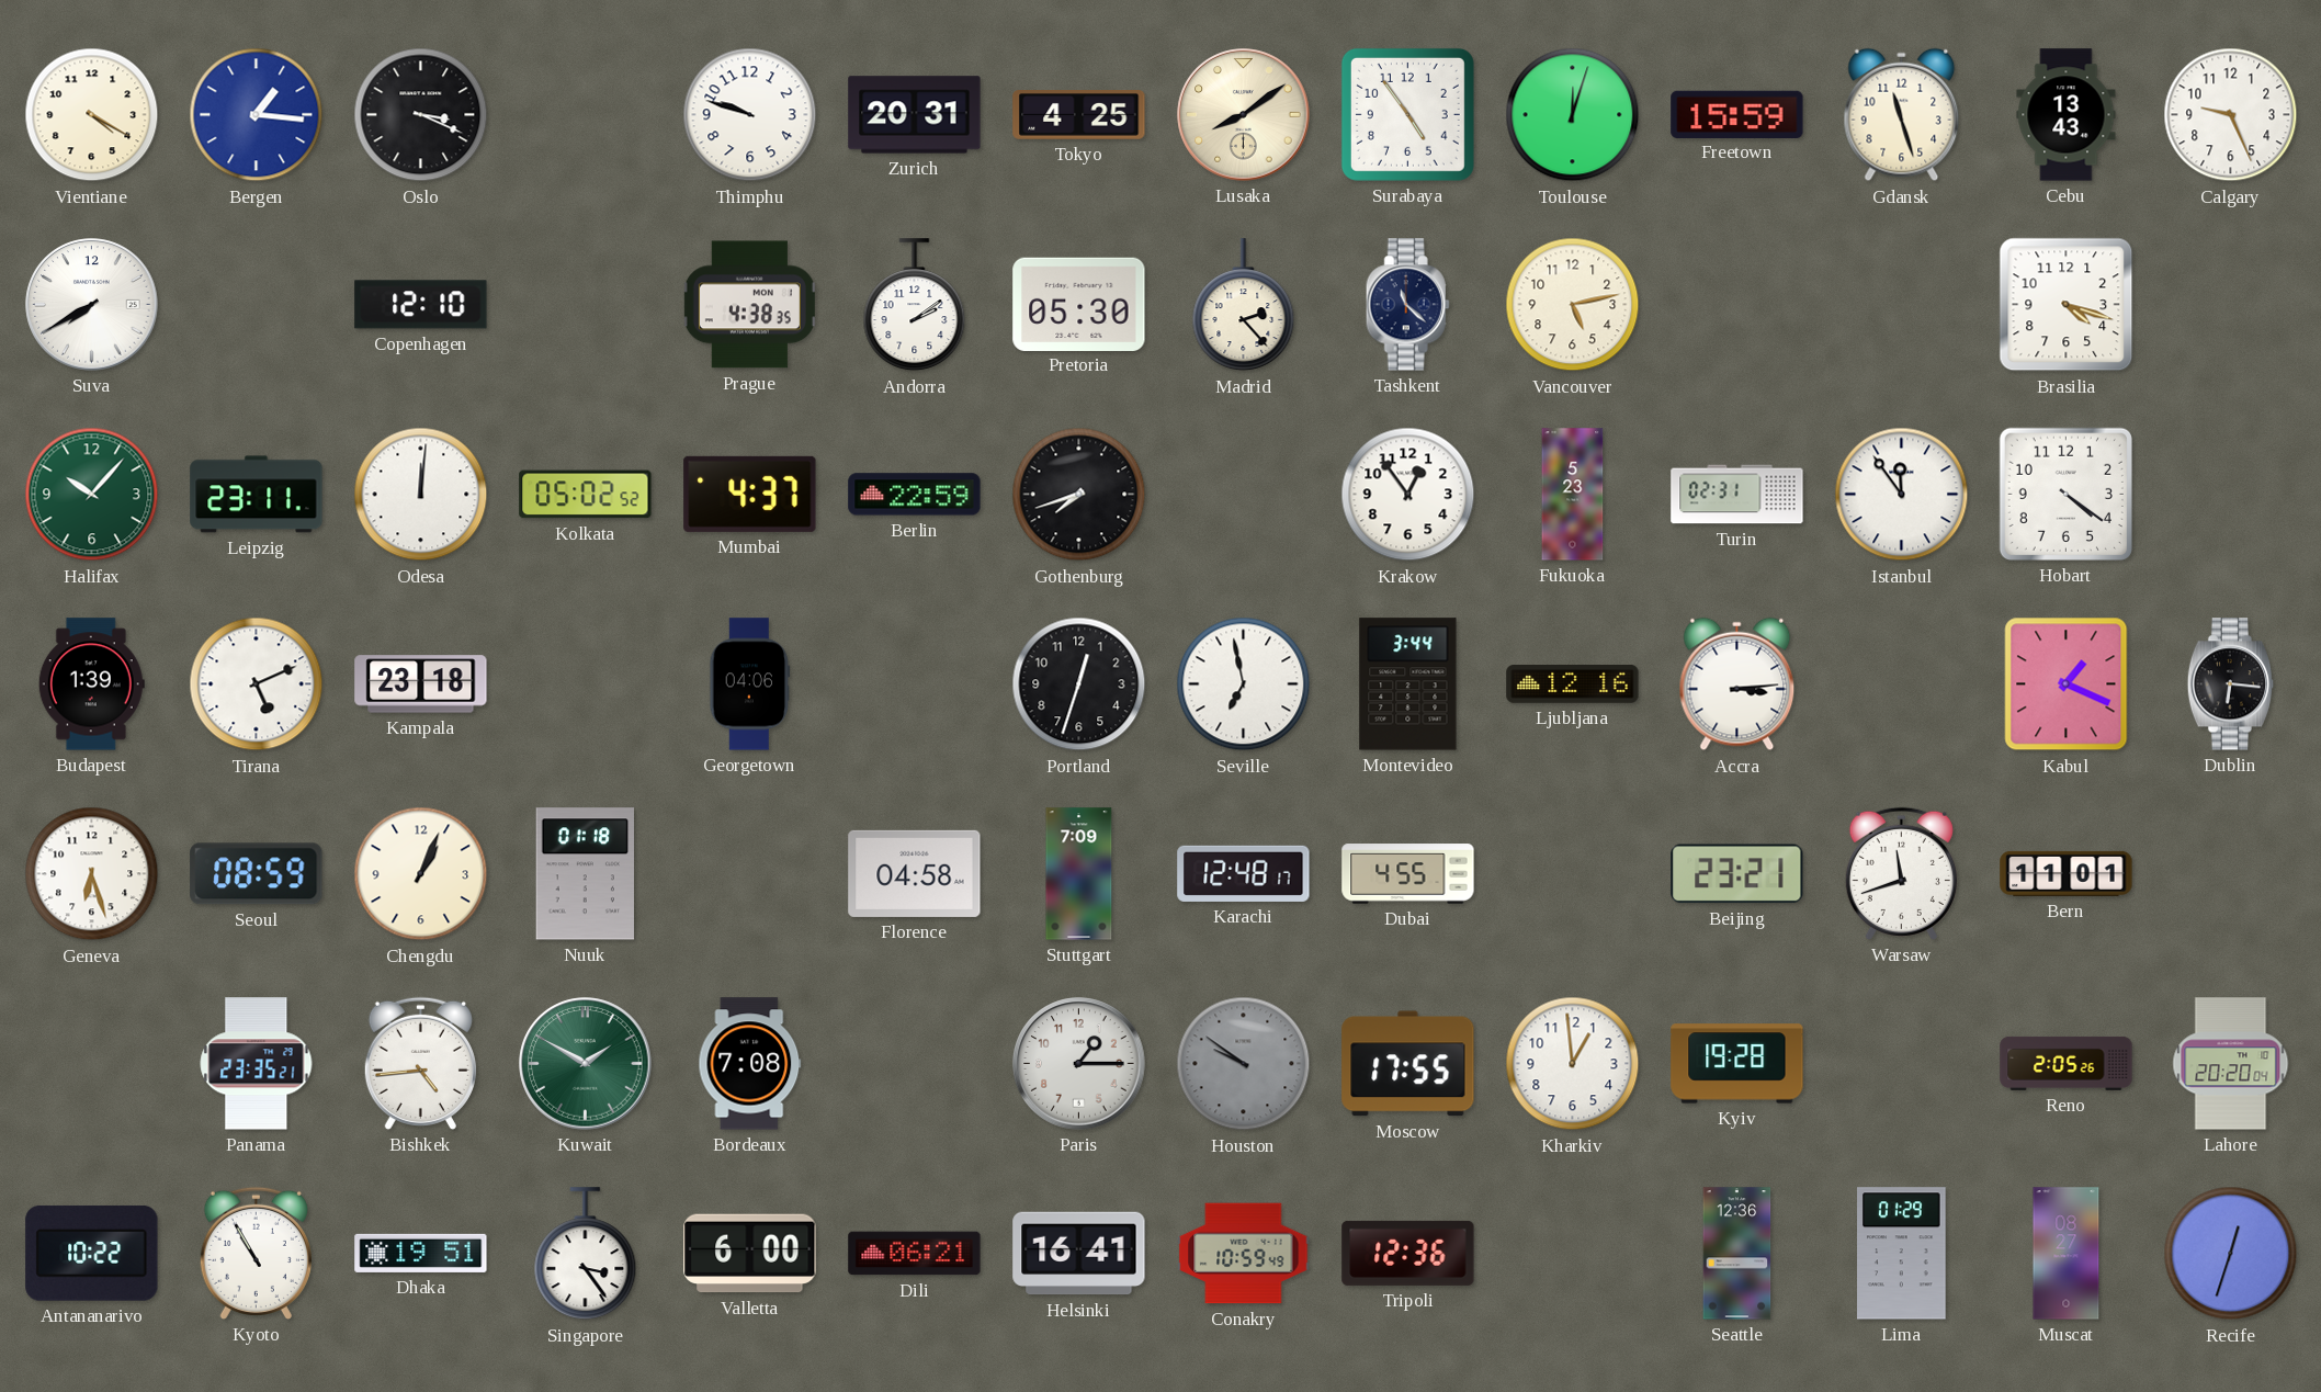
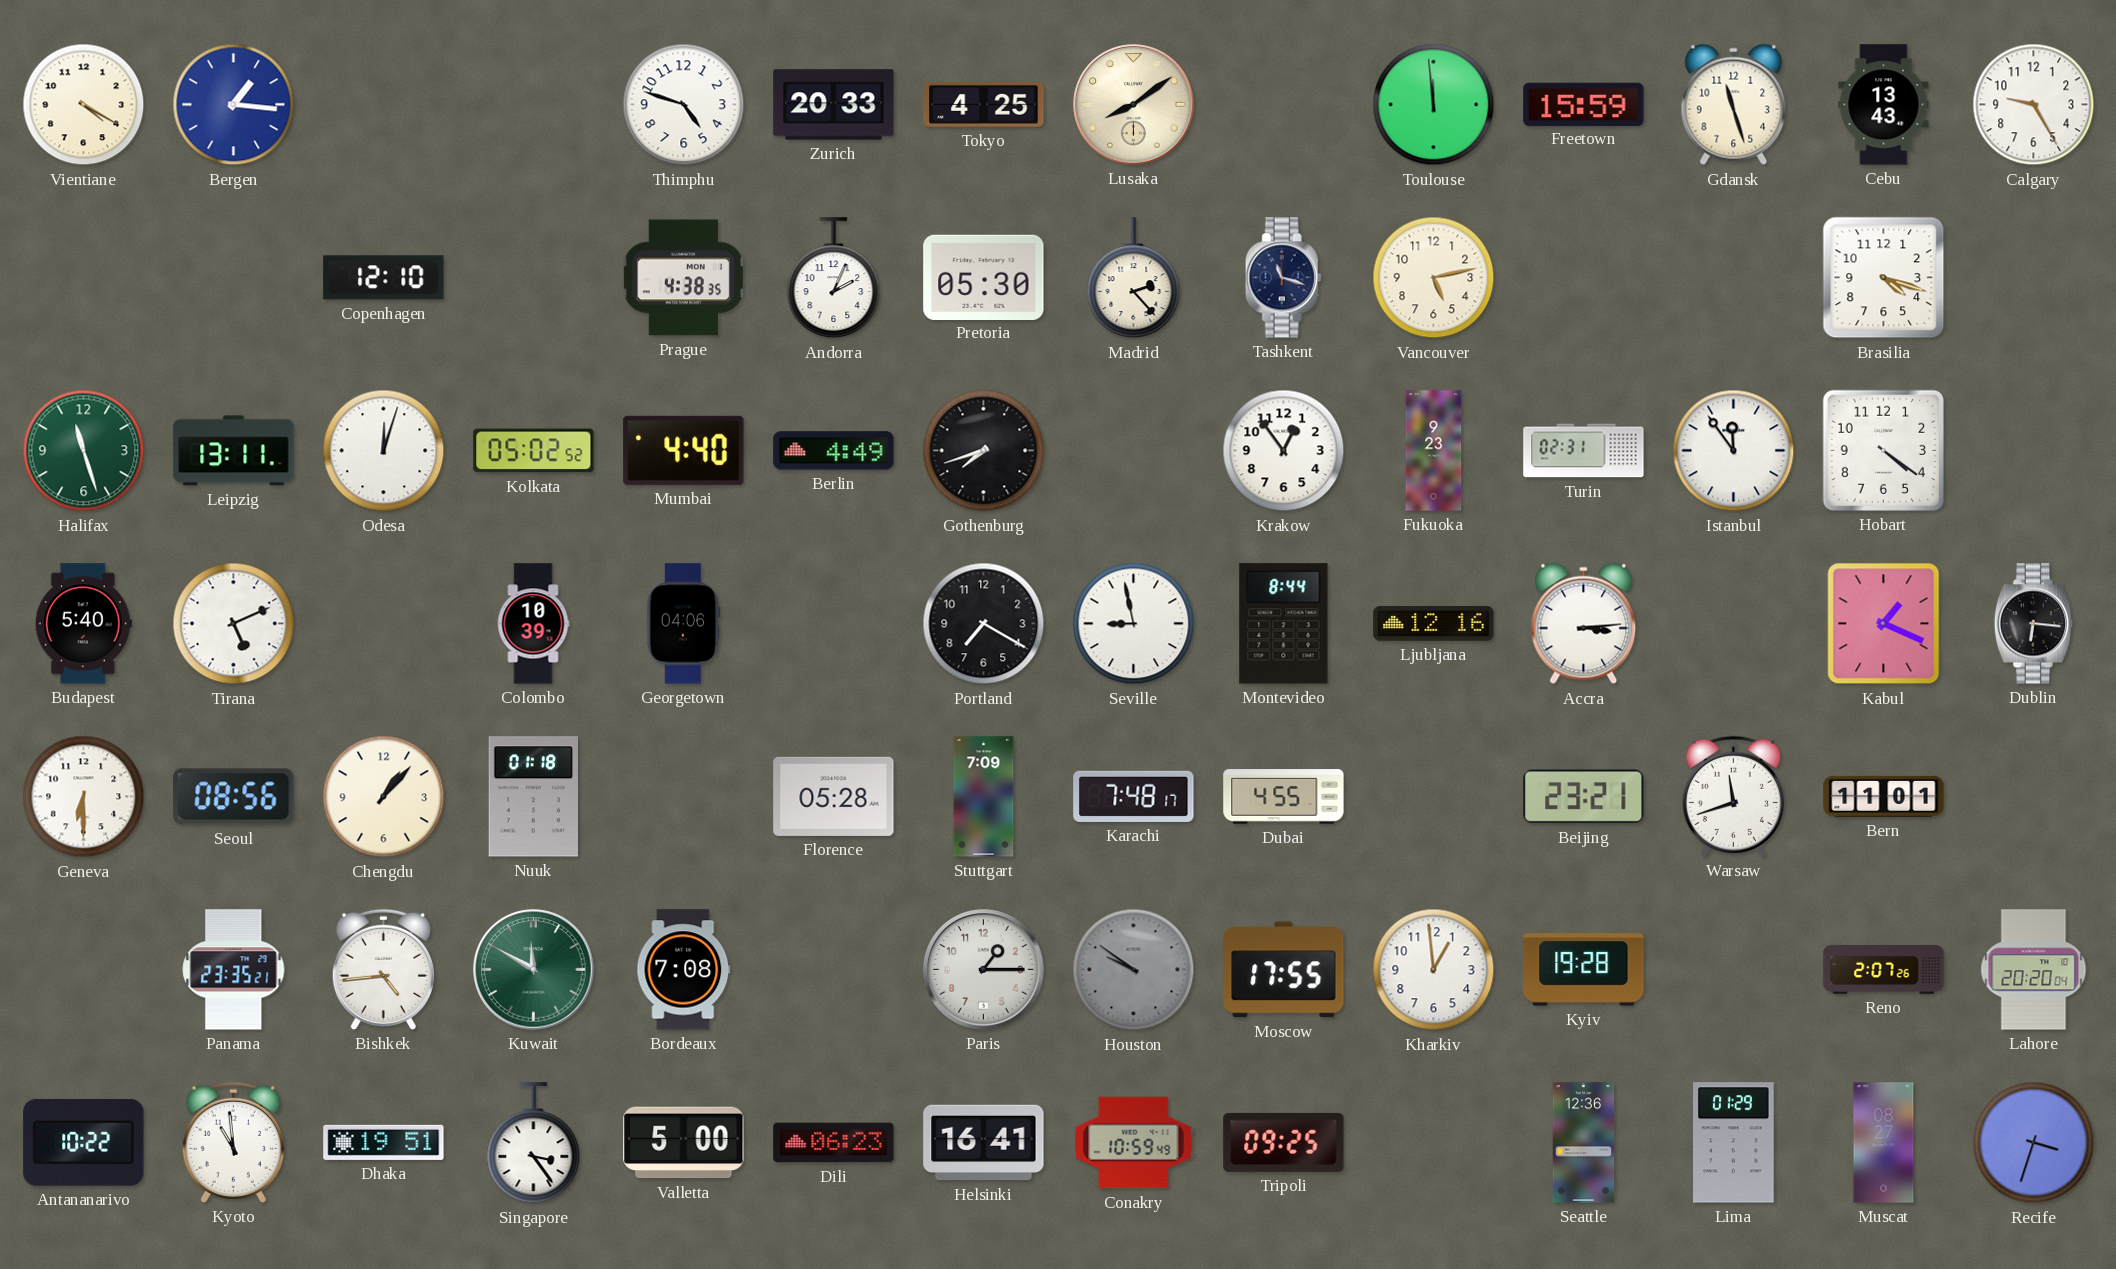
Oslo: 3:19 -> none (421, 115)
Thimphu: 9:48 -> 4:48 (684, 105)
Zurich: 20:31 -> 20:33 (834, 105)
Surabaya: 4:54 -> none (1407, 114)
Toulouse: 12:03 -> 11:59 (1434, 105)
Calgary: 9:26 -> 9:25 (2034, 105)
Suva: 7:40 -> none (92, 305)
Andorra: 2:09 -> 2:04 (834, 278)
Tashkent: 11:22 -> 11:18 (1283, 278)
Halifax: 10:07 -> 11:27 (84, 451)
Leipzig: 23:11 -> 13:11 (234, 451)
Odesa: 12:01 -> 12:03 (384, 451)
Mumbai: 4:37 -> 4:40 (684, 450)
Berlin: 22:59 -> 4:49 (834, 451)
Fukuoka: 5:23 -> 9:23 (1434, 451)
Budapest: 1:39 -> 5:40 (83, 624)
Kampala: 23:18 -> none (421, 684)
Colombo: none -> 10:39 (533, 624)
Portland: 12:33 -> 7:20 (984, 624)
Seville: 6:58 -> 8:58 (1134, 624)
Montevideo: 3:44 -> 8:44 (1284, 624)
Geneva: 6:27 -> 6:30 (84, 797)
Seoul: 08:59 -> 08:56 (234, 797)
Chengdu: 1:04 -> 1:07 (384, 797)
Florence: 04:58 -> 05:28 (834, 796)
Karachi: 12:48 -> 7:48 (1134, 796)
Kuwait: 1:50 -> 11:50 (534, 970)
Reno: 2:05 -> 2:07 (1884, 969)
Kyoto: 10:55 -> 10:59 (233, 1142)
Valletta: 6:00 -> 5:00 (684, 1143)
Dili: 06:21 -> 06:23 (834, 1143)
Tripoli: 12:36 -> 09:25 (1284, 1142)
Recife: 12:33 -> 3:33 (2034, 1143)
